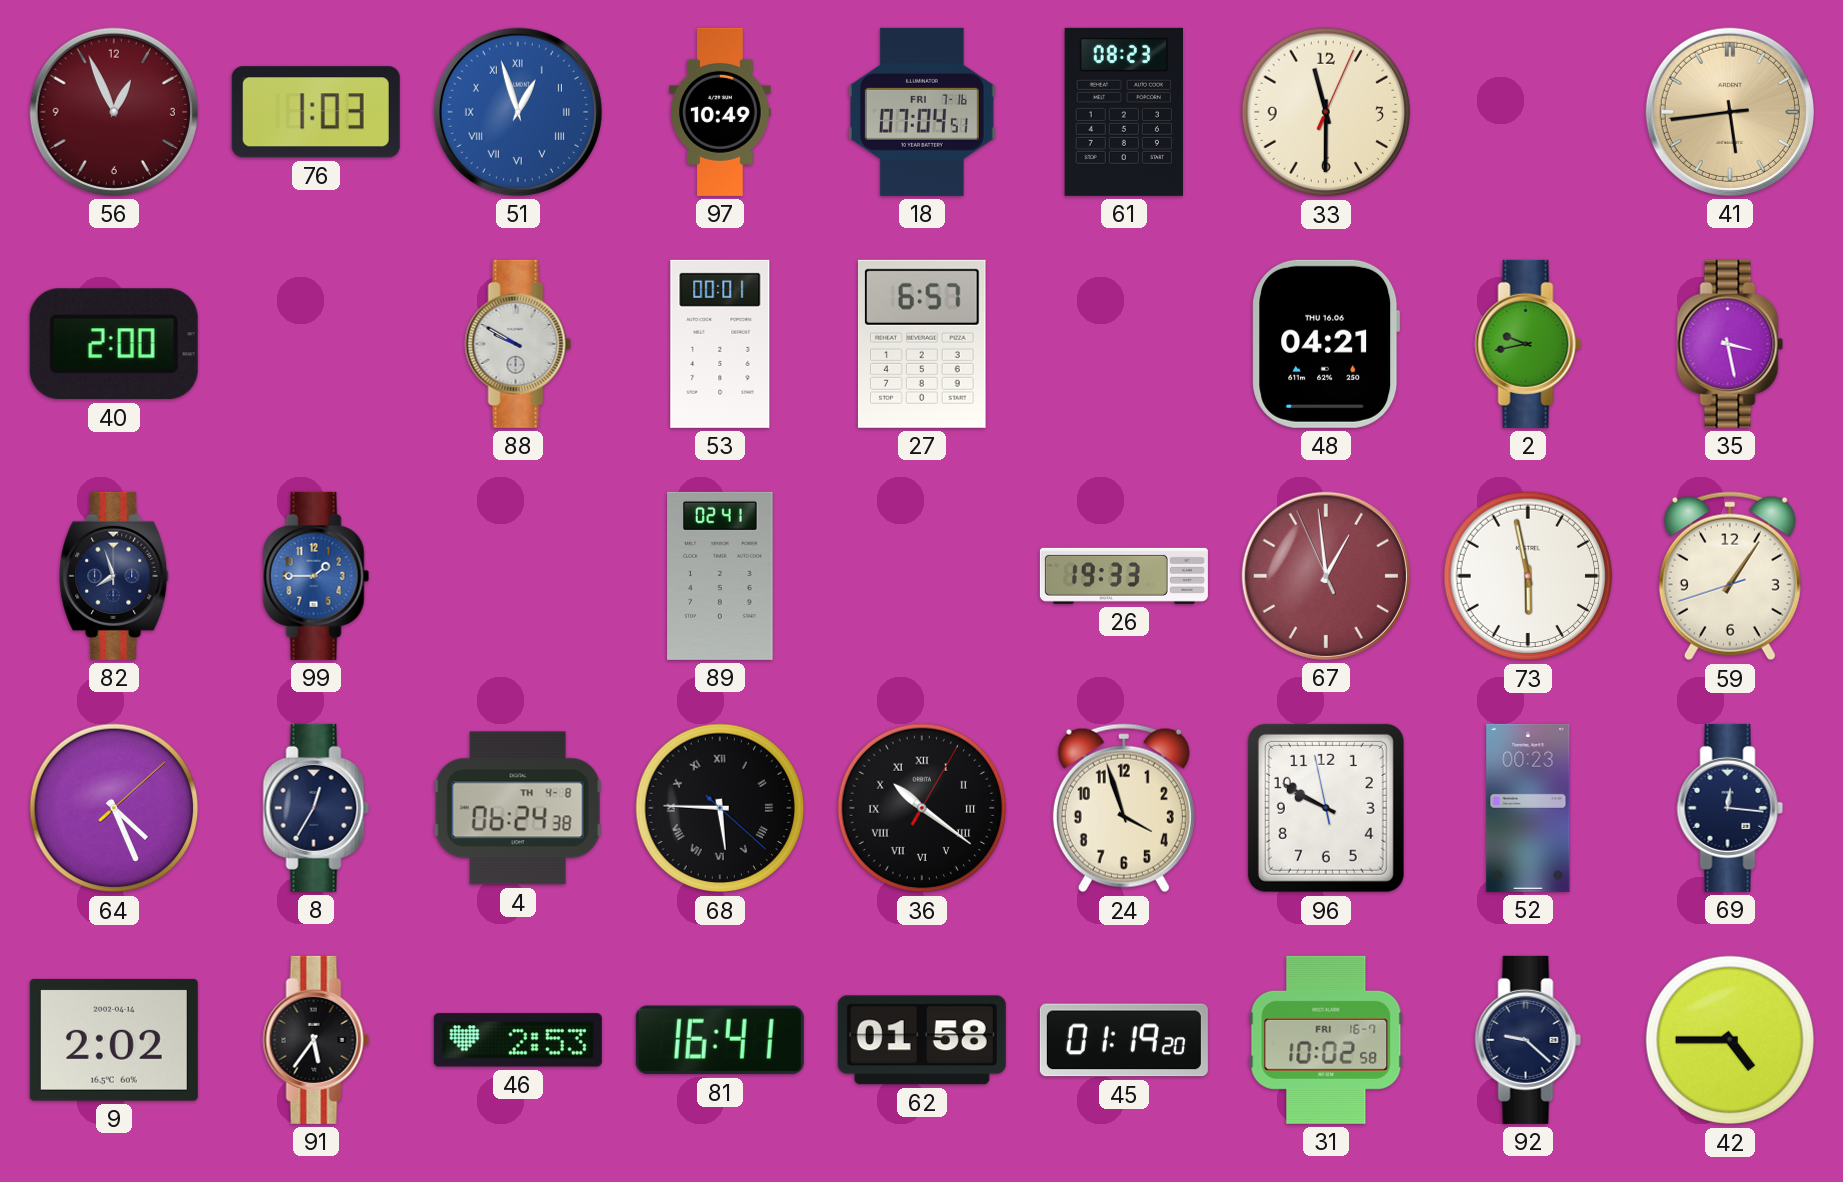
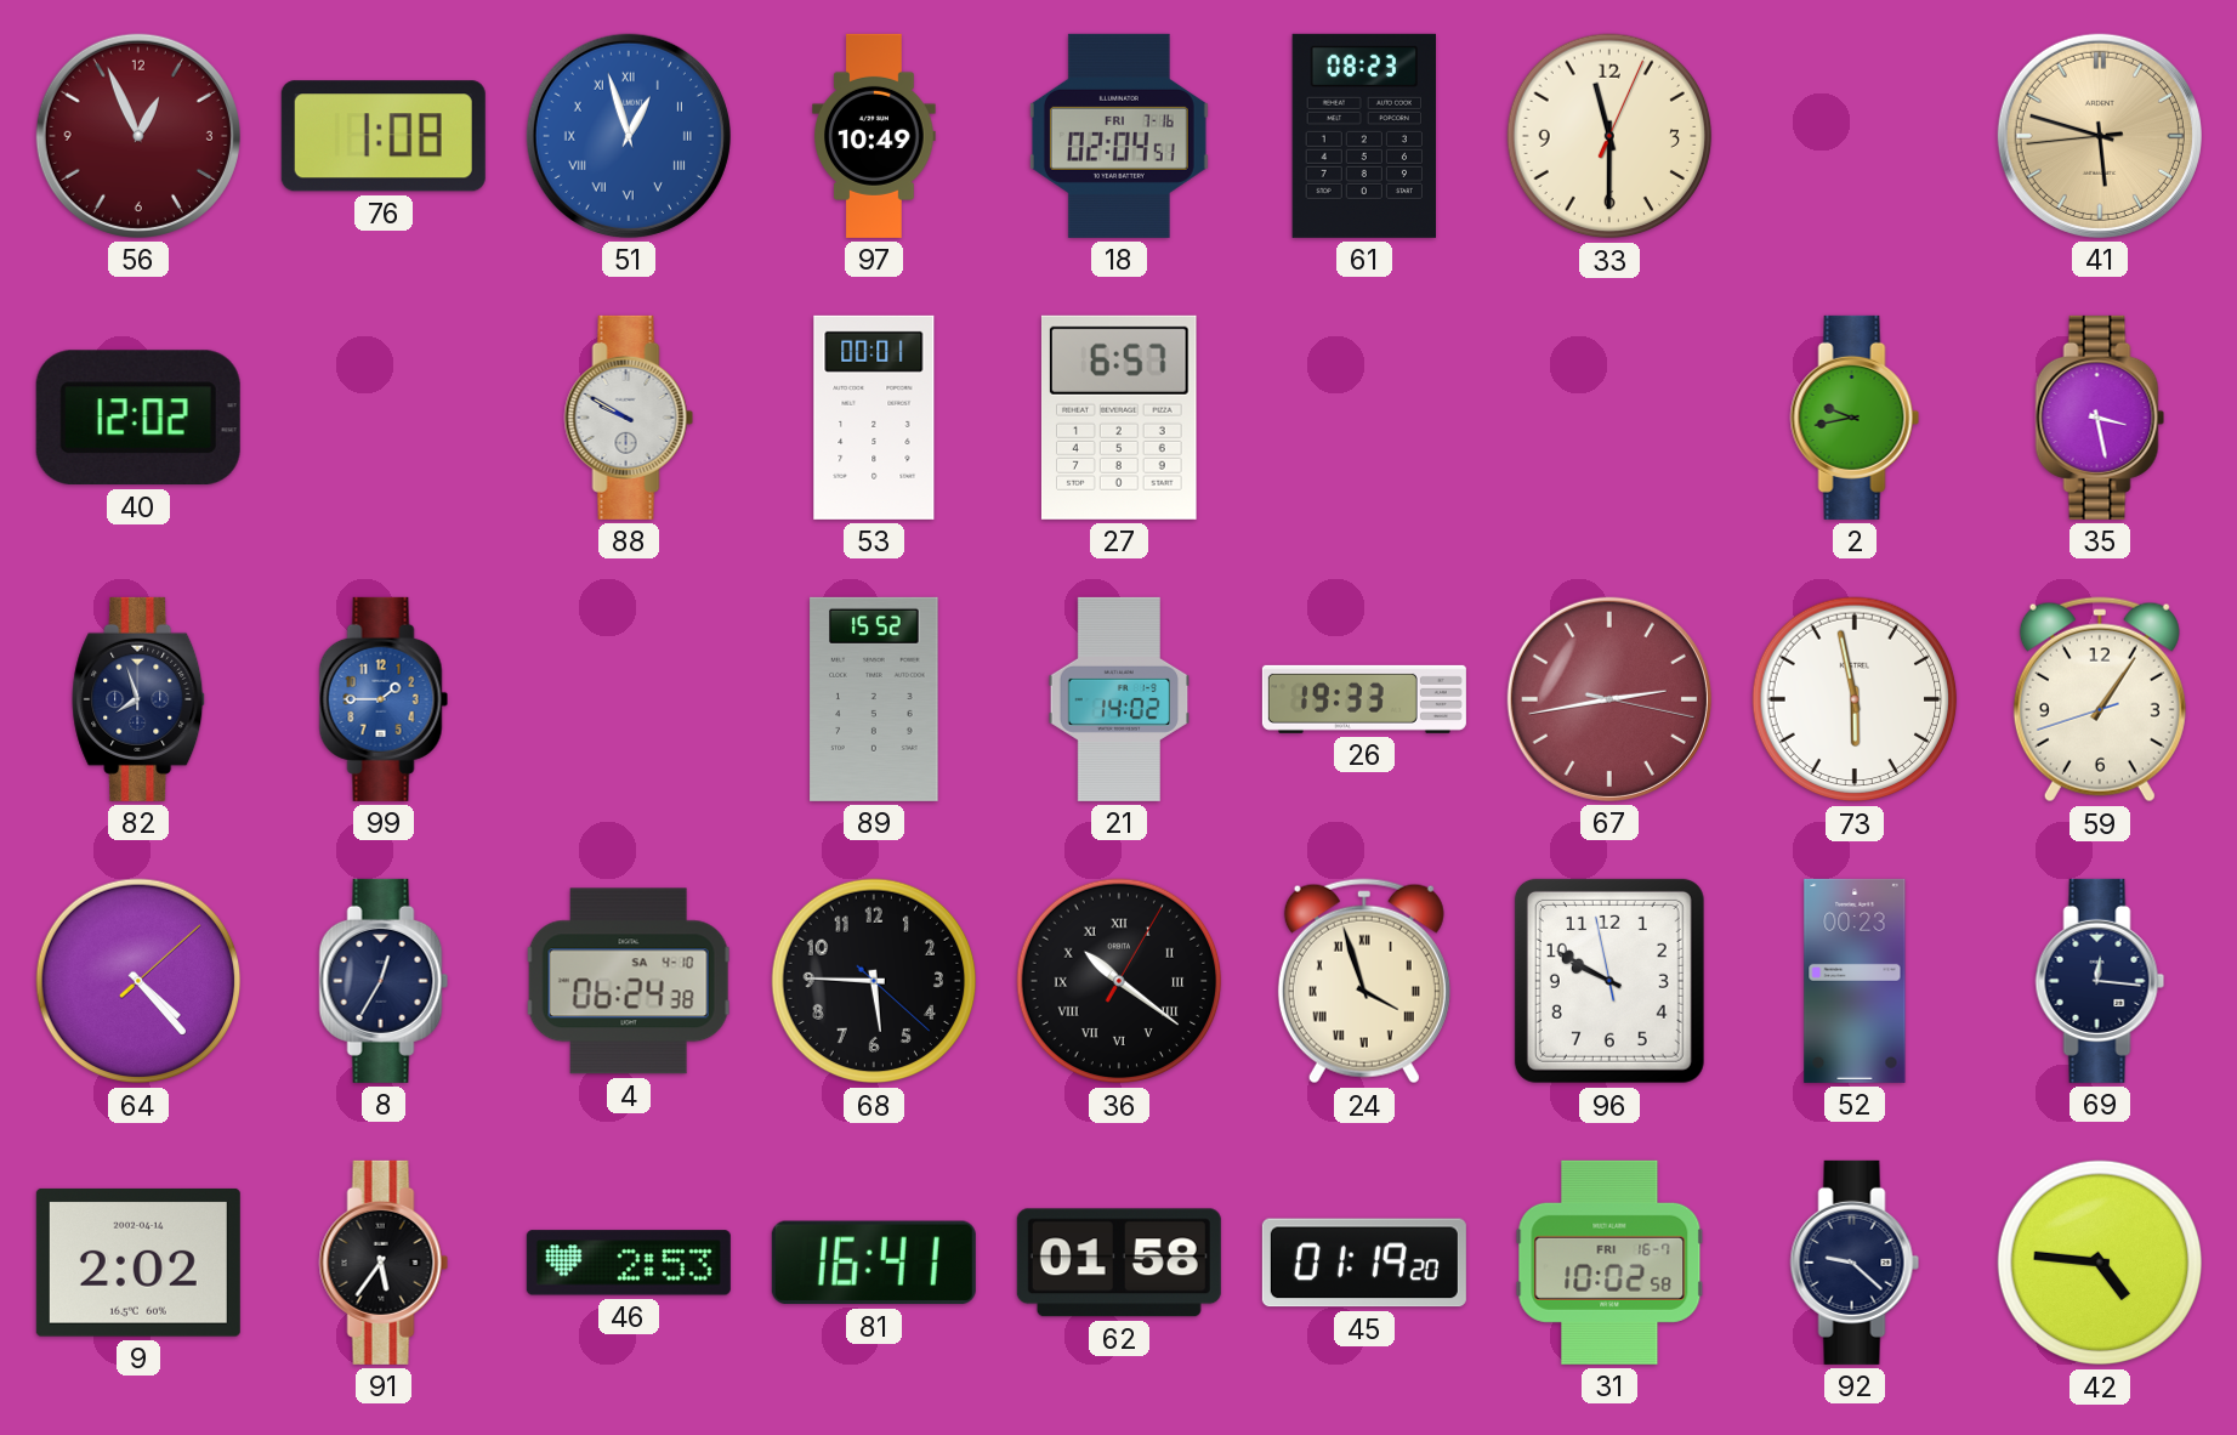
76: 1:03 -> 1:08 (384, 136)
18: 07:04 -> 02:04 (1119, 136)
41: 5:43 -> 5:47 (2100, 136)
40: 2:00 -> 12:02 (138, 418)
48: 04:21 -> none (1326, 344)
89: 02:41 -> 15:52 (874, 699)
21: none -> 14:02 (1119, 699)
67: 12:58 -> 2:43 (1609, 699)
64: 4:26 -> 4:23 (138, 981)
4 date: TH 4-8 -> SA 4-10 (629, 981)
68 numerals: Roman -> Arabic (874, 981)
24 numerals: Arabic -> Roman (1364, 981)
42: 4:45 -> 4:46 (2100, 1263)
